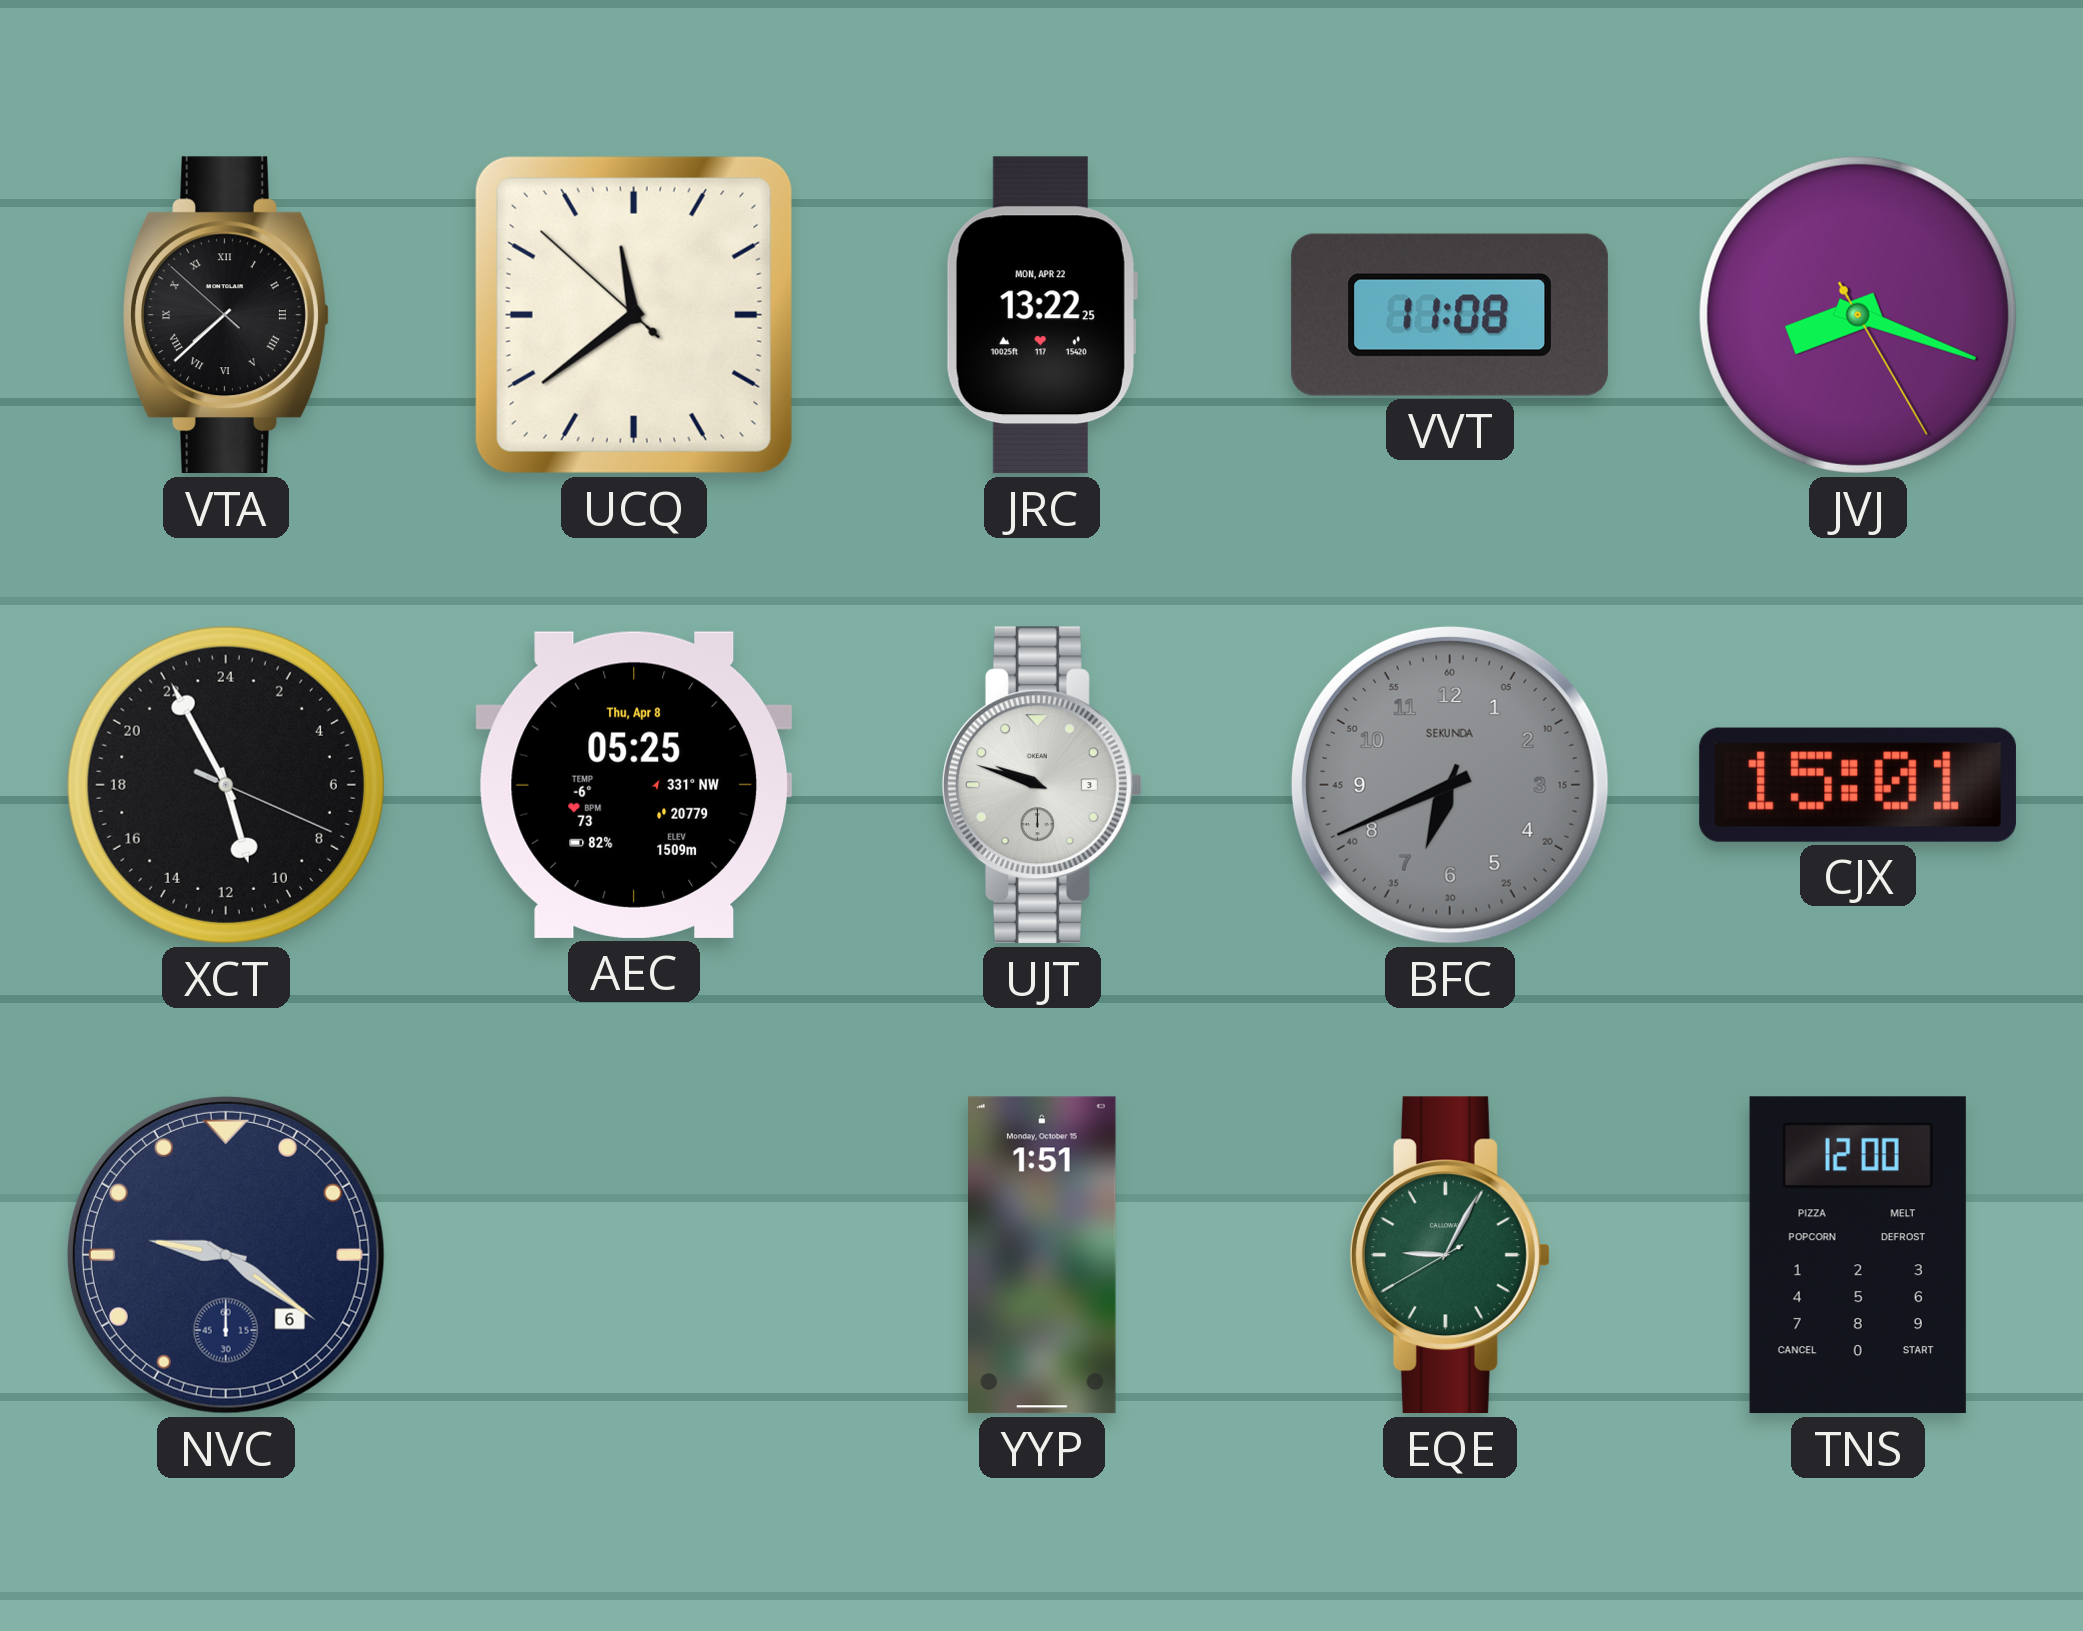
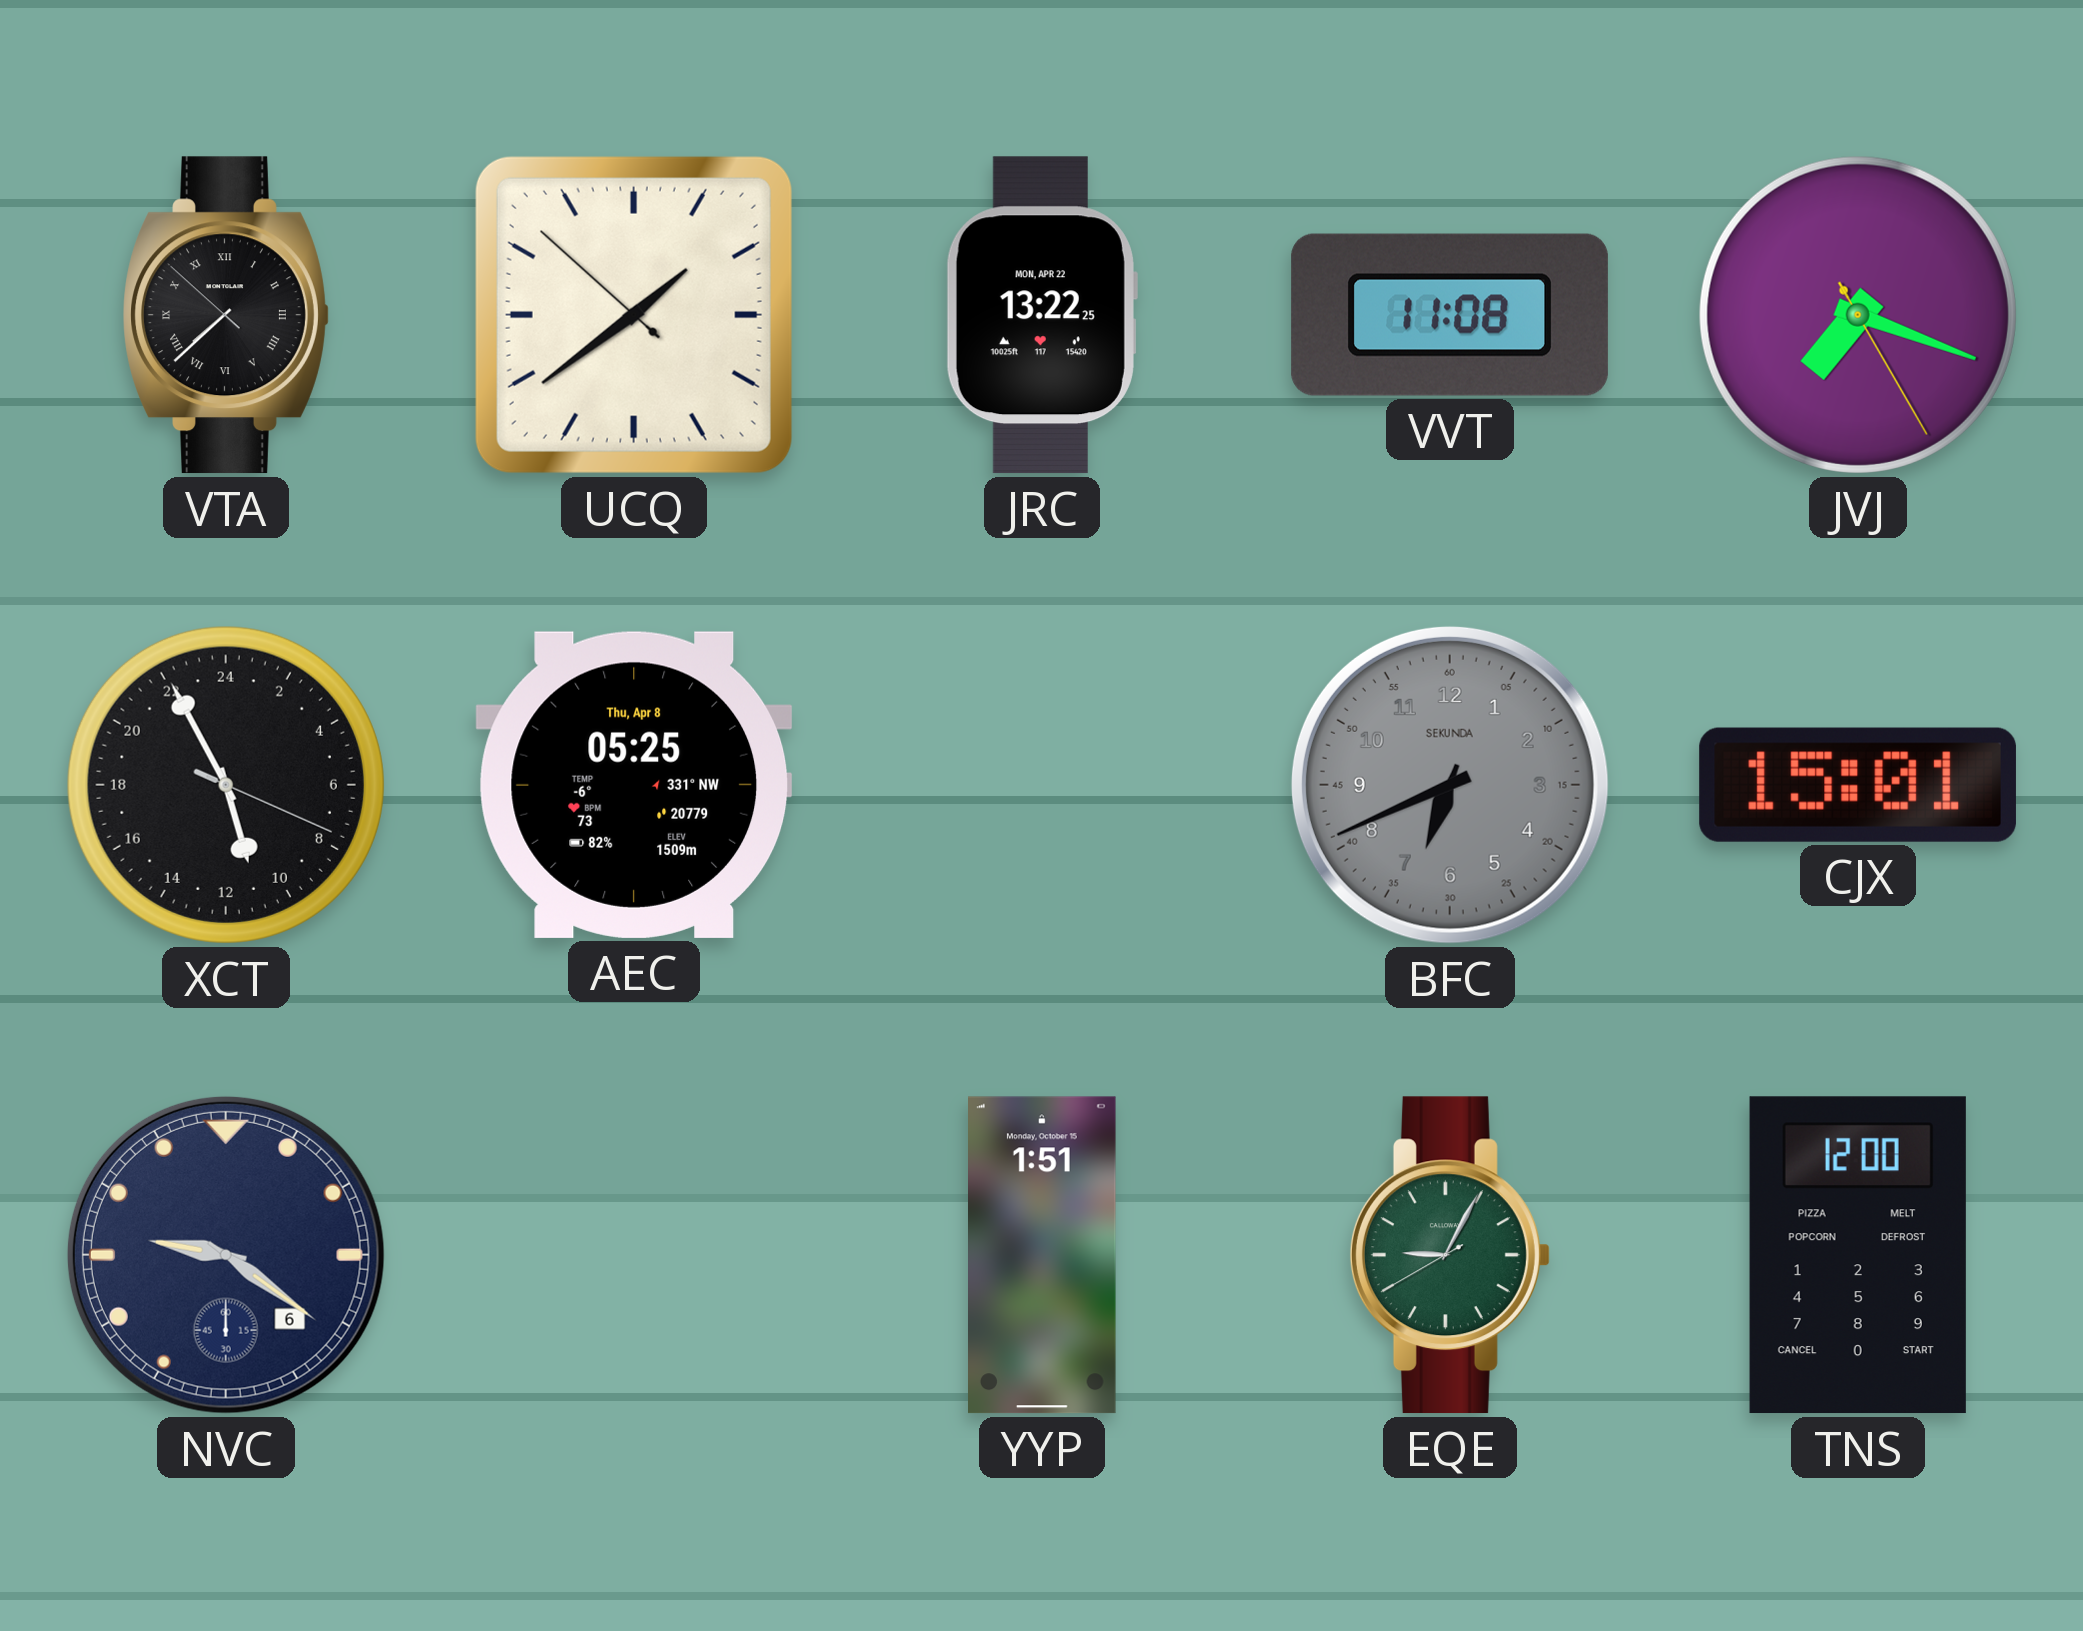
UCQ: 11:38 -> 1:38 (634, 315)
JVJ: 8:18 -> 7:18 (1858, 315)
UJT: 9:48 -> none (1042, 785)
